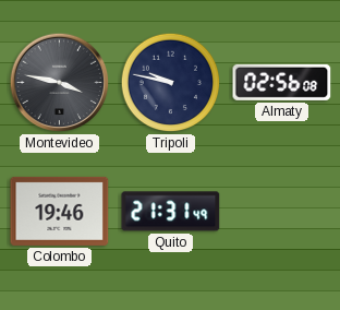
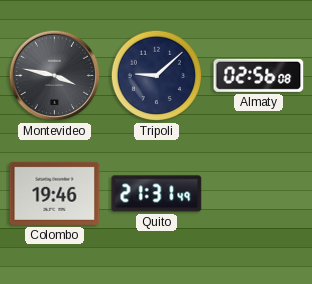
Tripoli: 9:47 -> 9:08 (157, 76)
